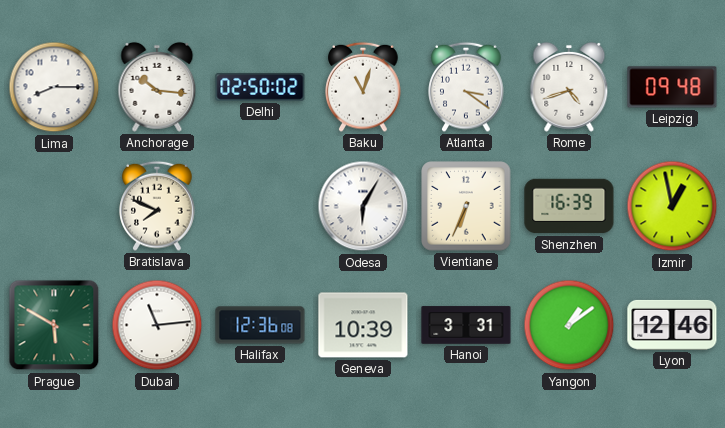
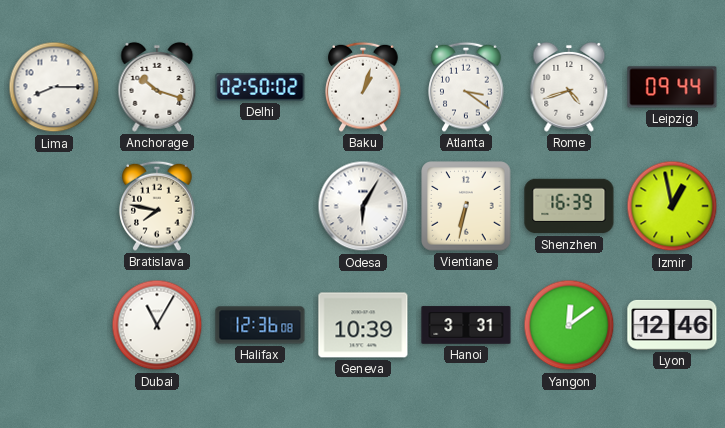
Anchorage: 10:16 -> 10:18 (157, 87)
Baku: 11:03 -> 1:03 (363, 87)
Leipzig: 09:48 -> 09:44 (672, 87)
Bratislava: 7:49 -> 7:47 (157, 206)
Vientiane: 6:34 -> 6:32 (466, 206)
Prague: 5:50 -> none (54, 325)
Dubai: 11:14 -> 11:05 (157, 325)
Yangon: 1:09 -> 12:09 (569, 325)
